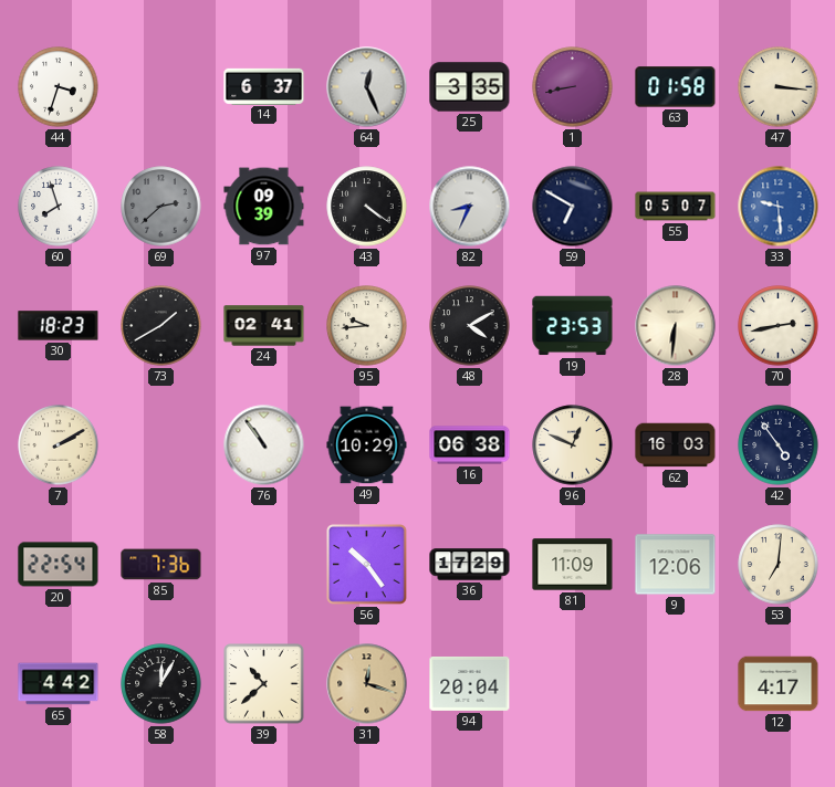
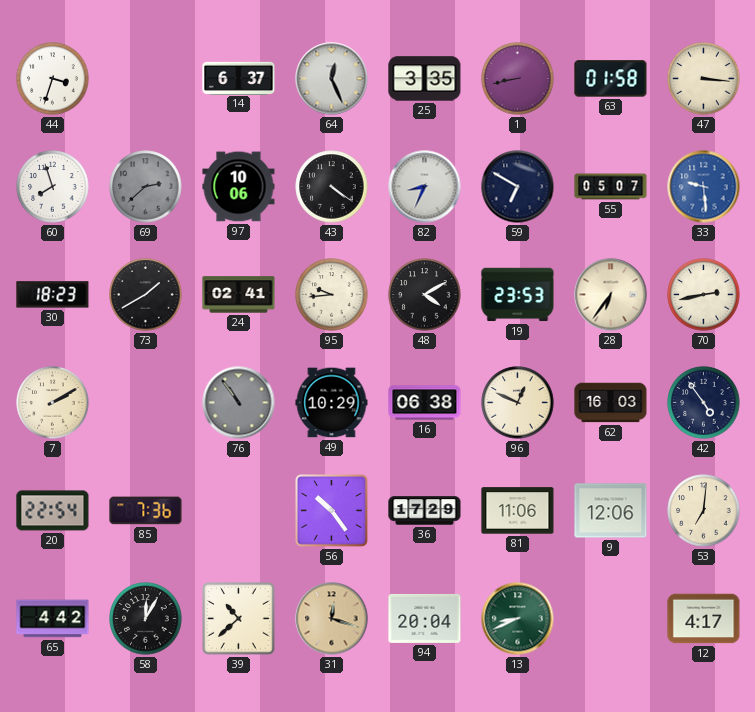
97: 09:39 -> 10:06 (239, 187)
28: 6:31 -> 6:36 (611, 295)
76 dial: white -> grey (239, 403)
81: 11:09 -> 11:06 (518, 511)
13: none -> 8:41 (518, 619)
